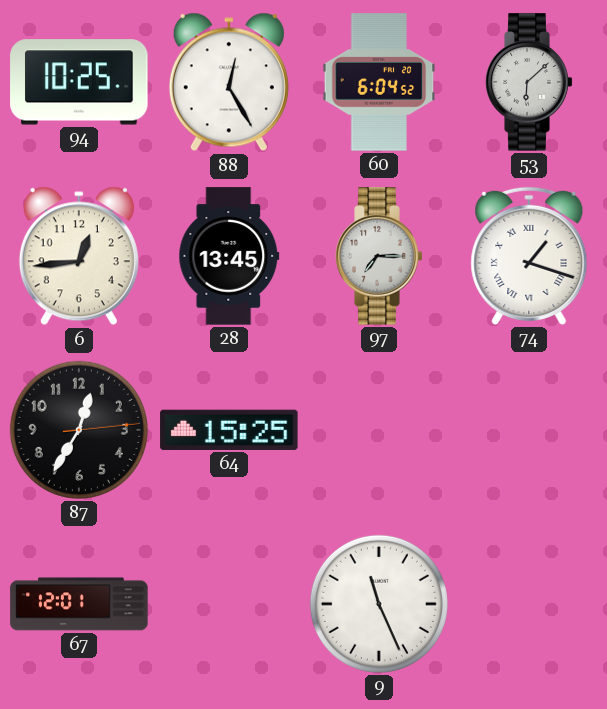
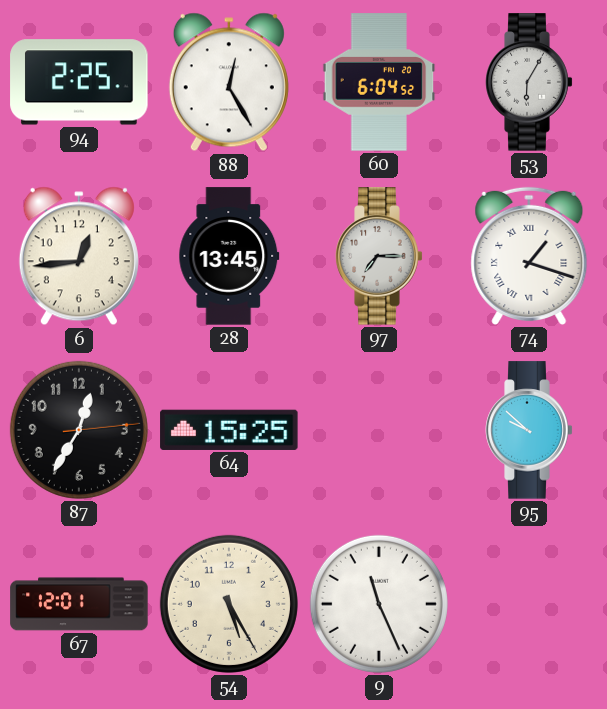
94: 10:25 -> 2:25 (79, 82)
53: 6:08 -> 6:05 (529, 82)
95: none -> 9:52 (529, 430)
54: none -> 5:25 (229, 604)
